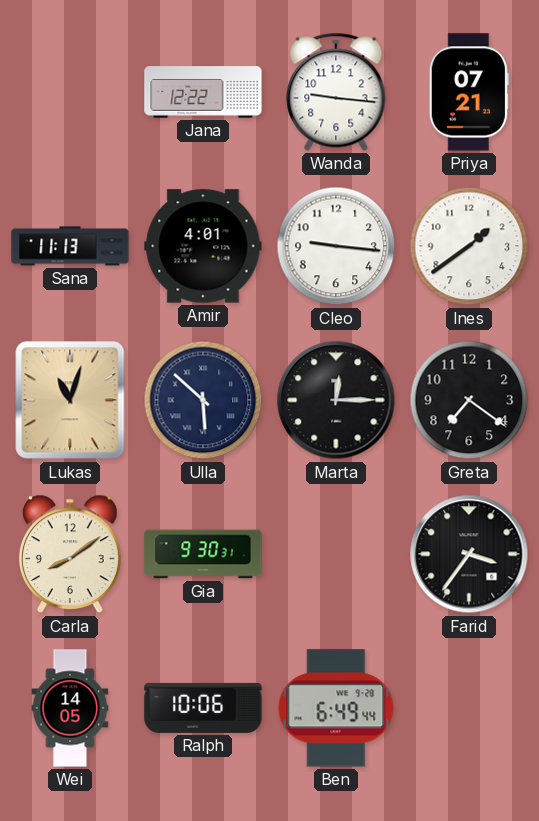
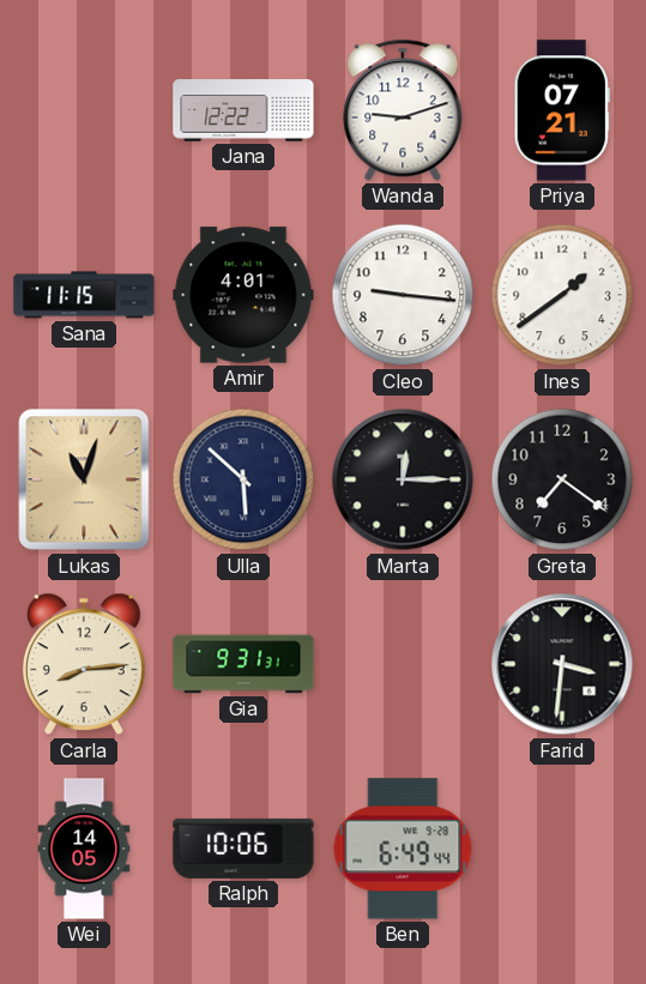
Wanda: 9:16 -> 9:12 (403, 110)
Sana: 11:13 -> 11:15 (84, 295)
Carla: 8:09 -> 8:14 (84, 664)
Gia: 9:30 -> 9:31 (243, 664)
Farid: 3:36 -> 3:31 (562, 664)
